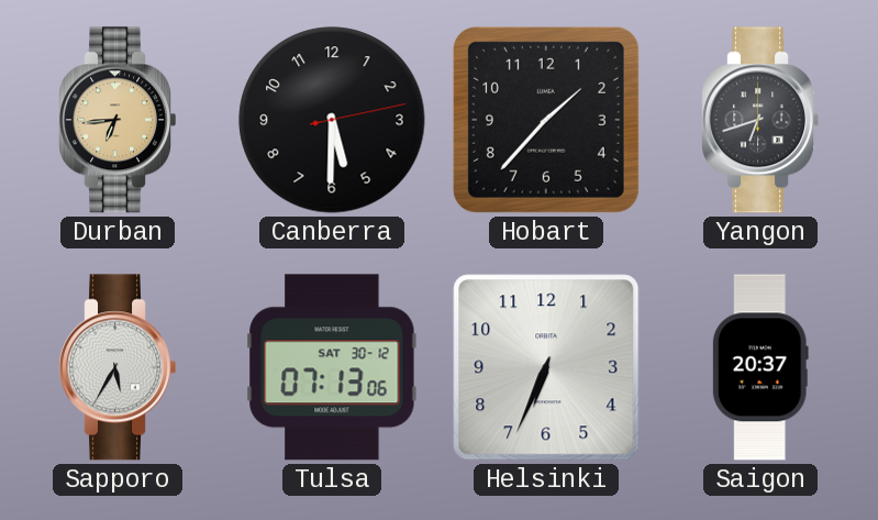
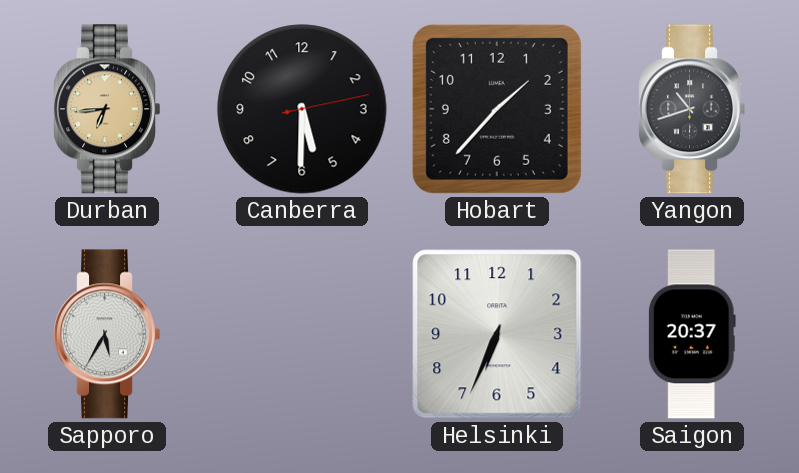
Yangon: 6:42 -> 10:42 (691, 109)
Tulsa: 07:13 -> none (332, 367)
